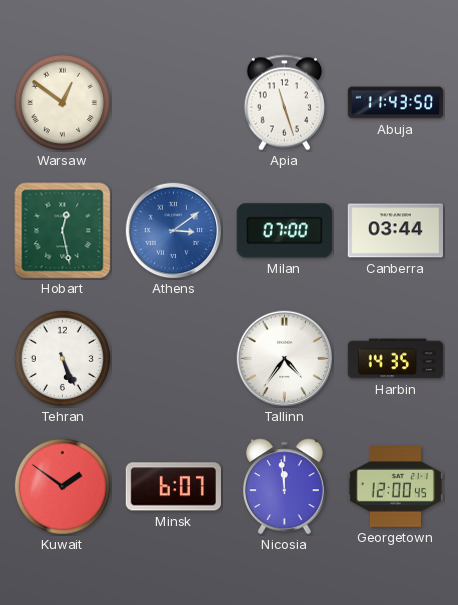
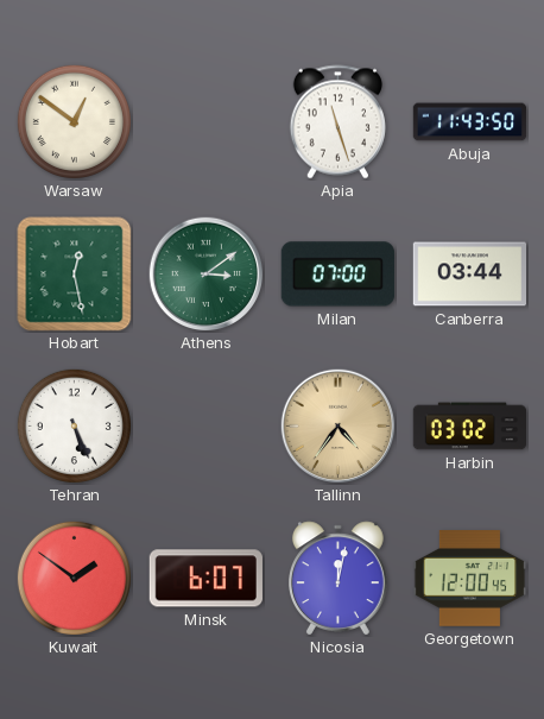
Athens dial: blue -> green (207, 275)
Tallinn dial: white -> champagne (339, 427)
Harbin: 14:35 -> 03:02 (469, 427)
Nicosia: 11:59 -> 12:02 (339, 579)
